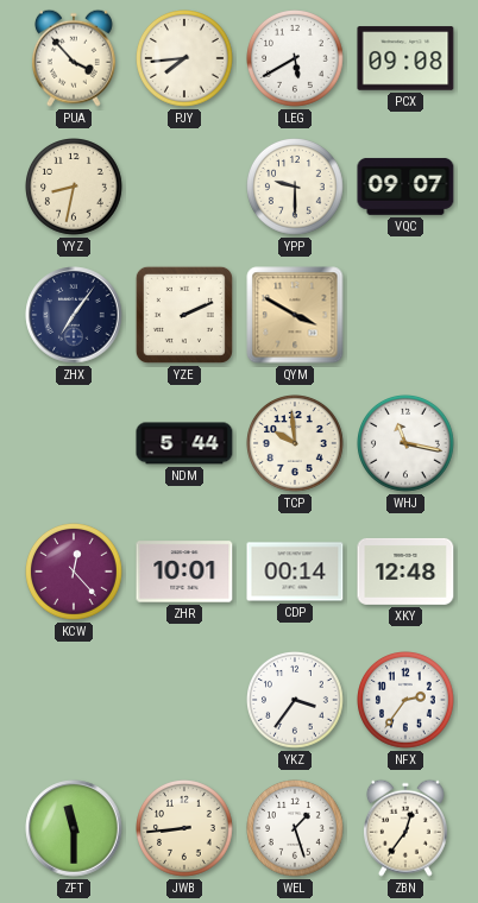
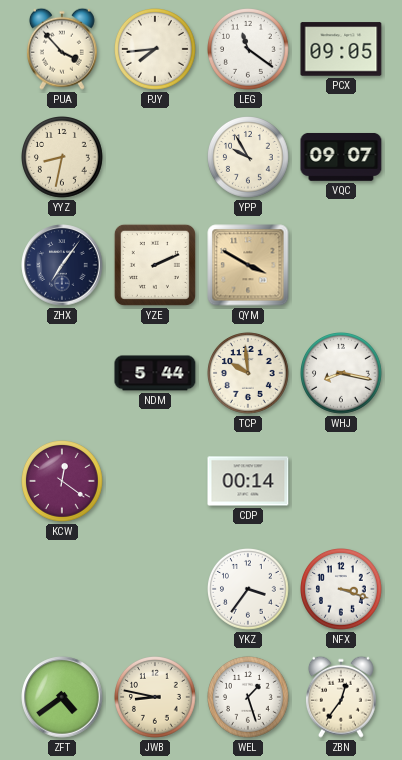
LEG: 5:40 -> 11:21 (249, 50)
PCX: 09:08 -> 09:05 (341, 49)
YPP: 9:30 -> 9:55 (249, 158)
WHJ: 11:17 -> 8:17 (342, 374)
KCW: 12:23 -> 12:21 (63, 482)
ZHR: 10:01 -> none (184, 572)
XKY: 12:48 -> none (405, 572)
NFX: 2:36 -> 3:18 (342, 590)
ZFT: 11:30 -> 4:39 (62, 697)
JWB: 8:44 -> 8:47 (156, 698)
